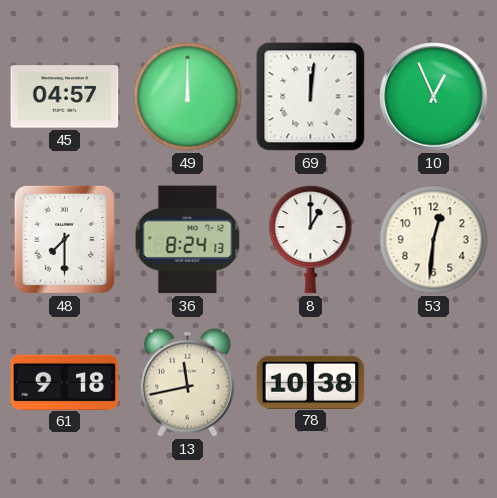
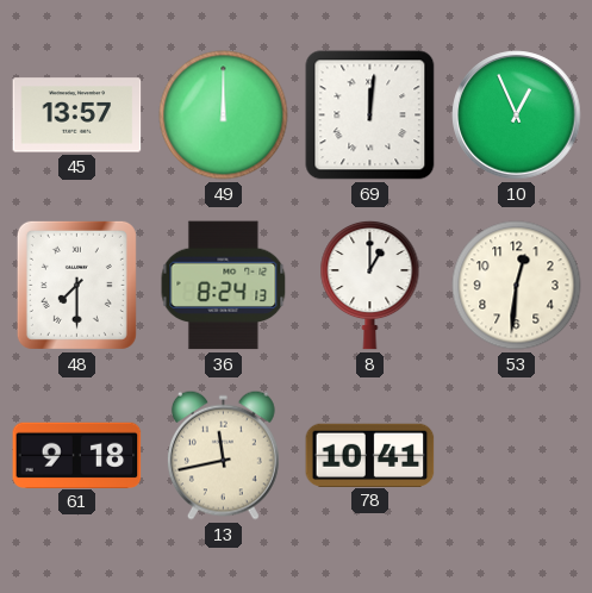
45: 04:57 -> 13:57 (77, 116)
78: 10:38 -> 10:41 (370, 455)
